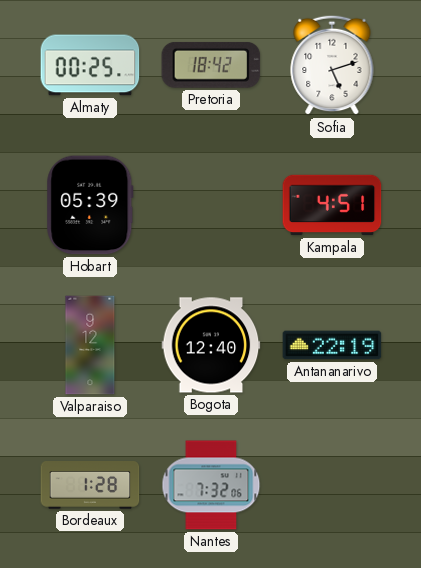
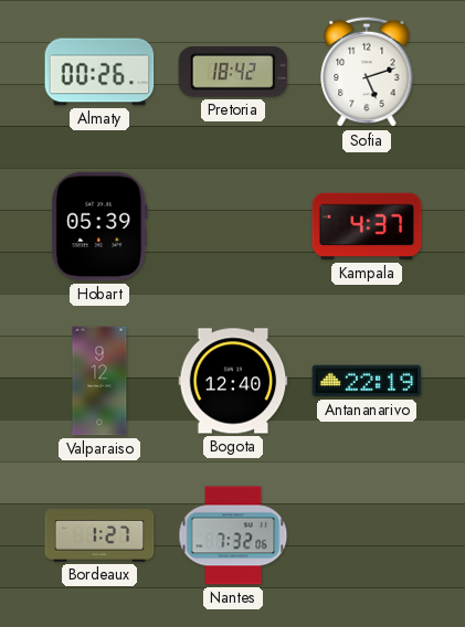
Almaty: 00:25 -> 00:26 (99, 72)
Kampala: 4:51 -> 4:37 (367, 226)
Bordeaux: 1:28 -> 1:27 (99, 536)
